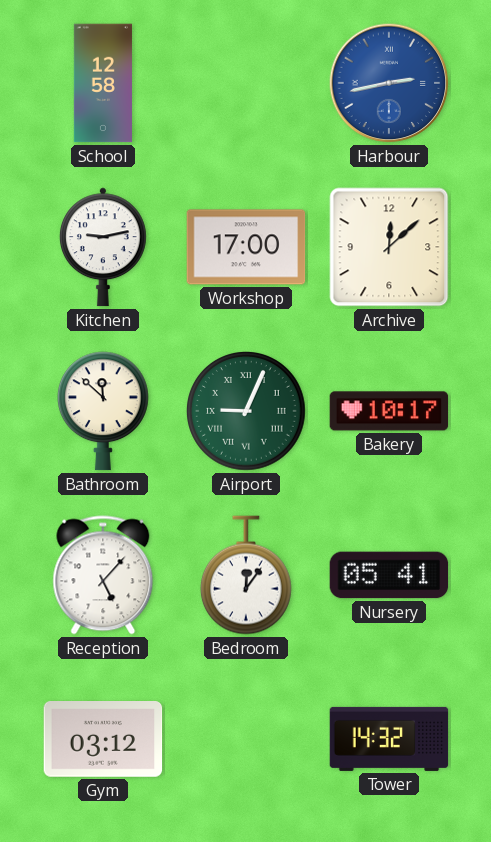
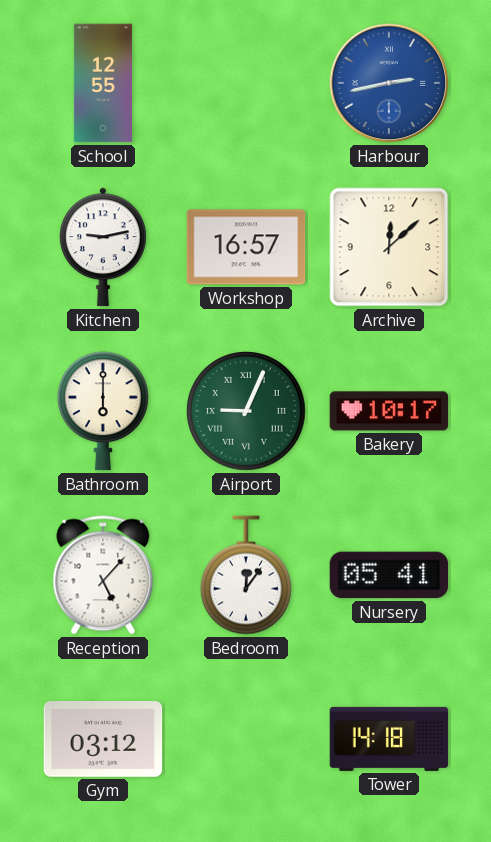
School: 12:58 -> 12:55 (103, 83)
Workshop: 17:00 -> 16:57 (246, 247)
Bathroom: 11:52 -> 6:00 (103, 411)
Tower: 14:32 -> 14:18 (389, 739)
